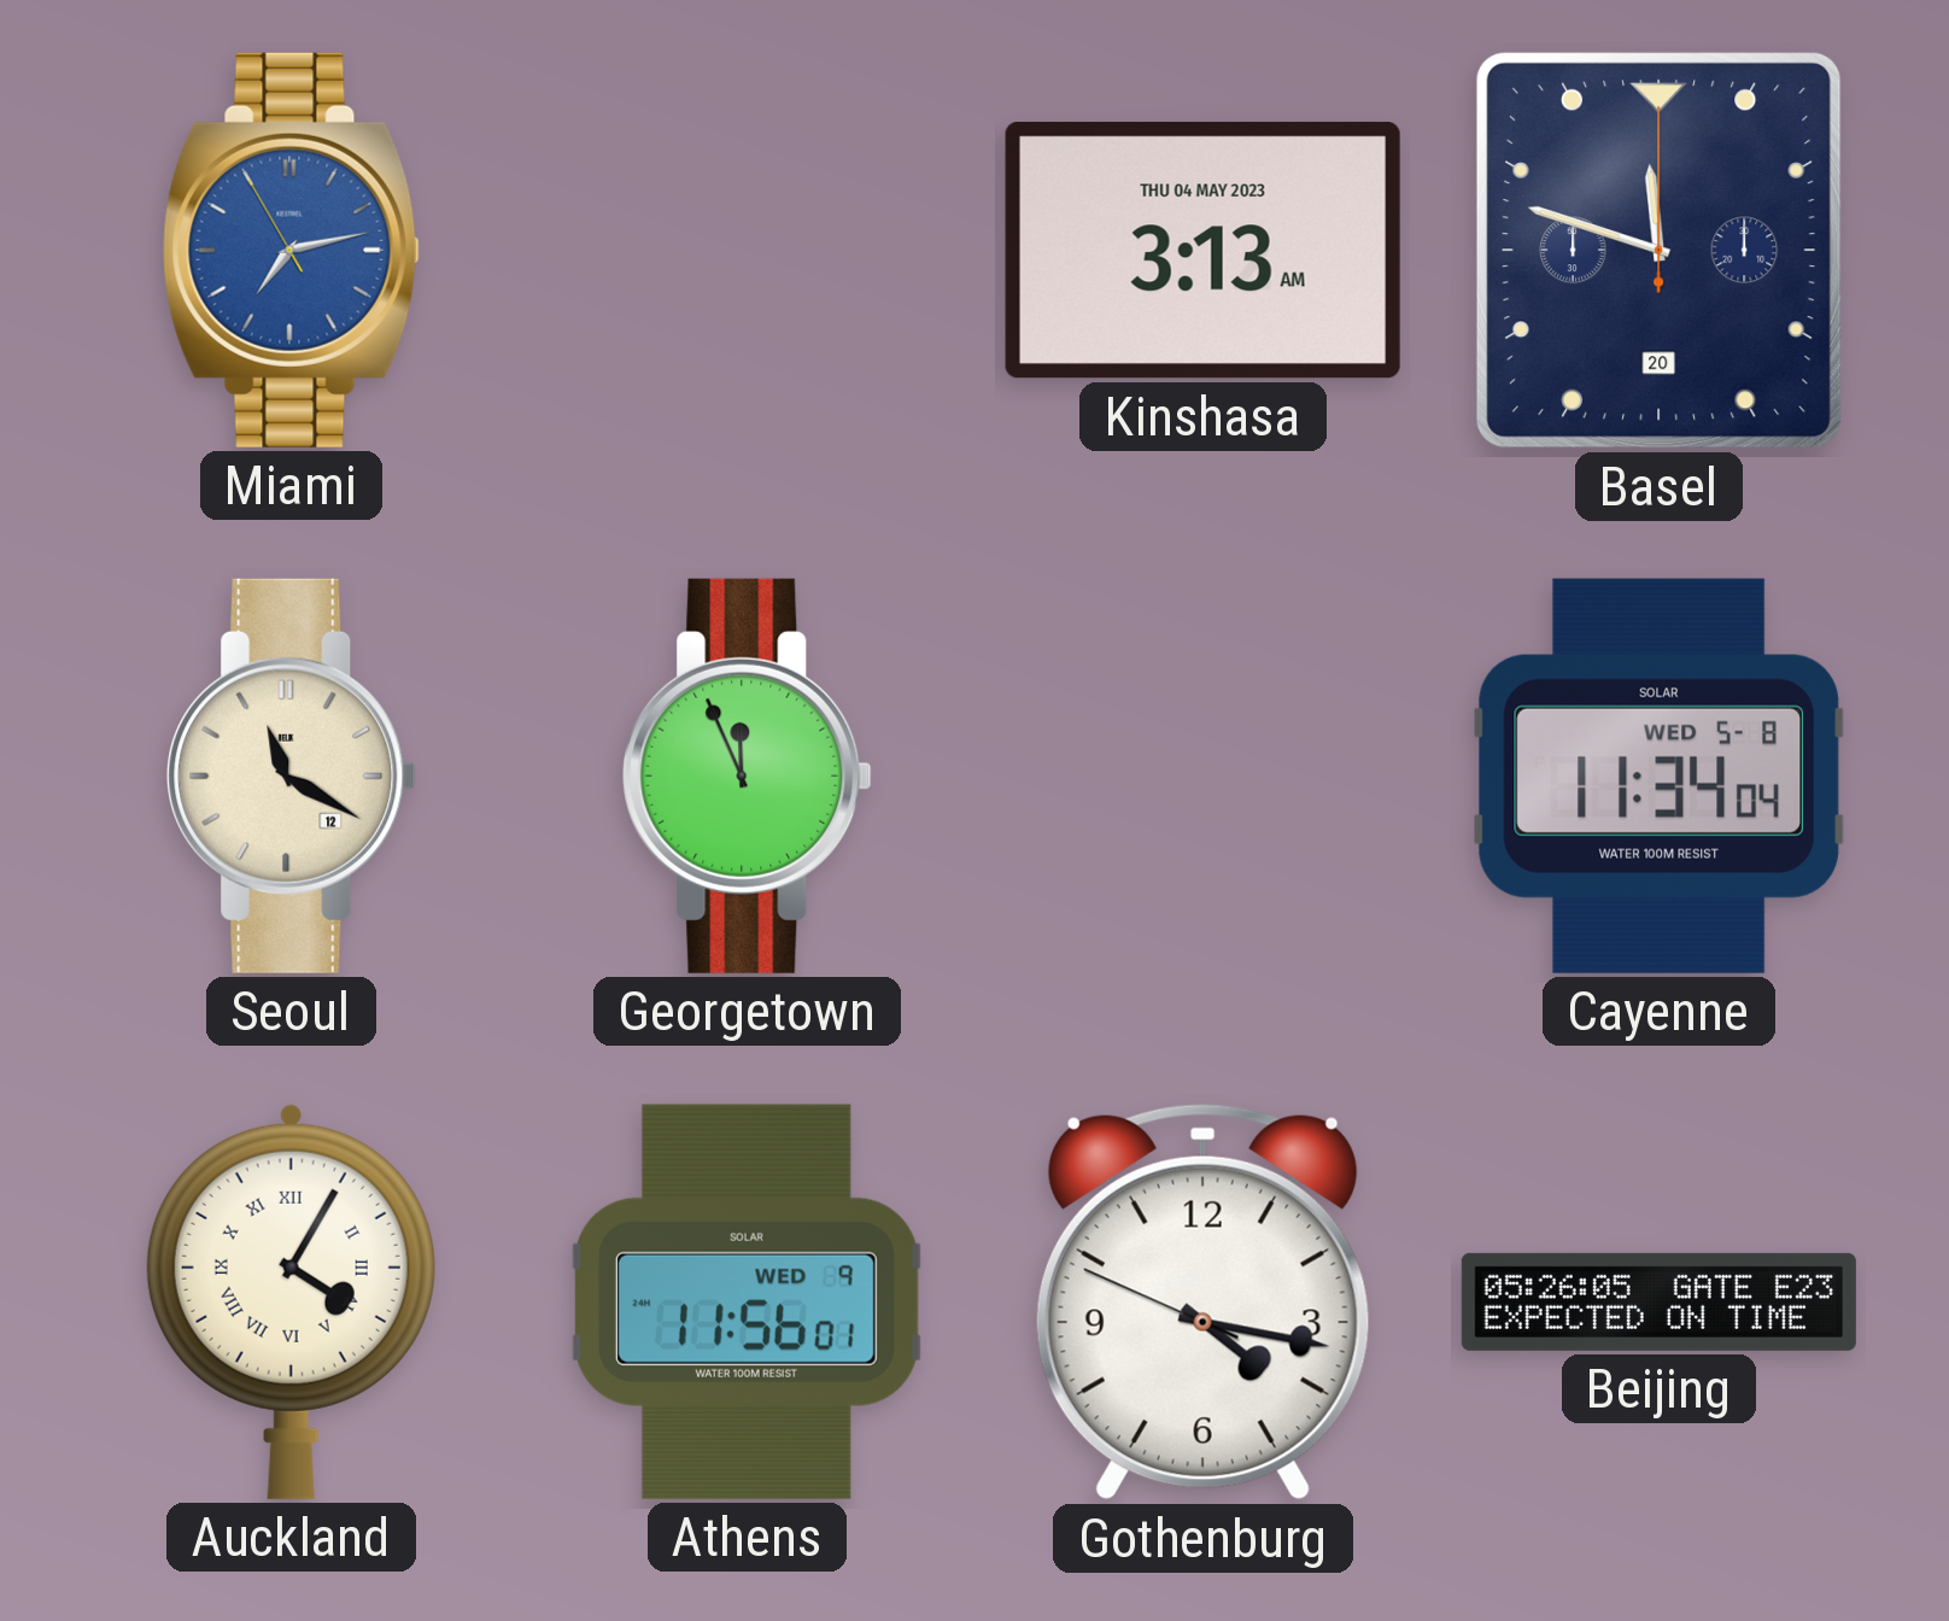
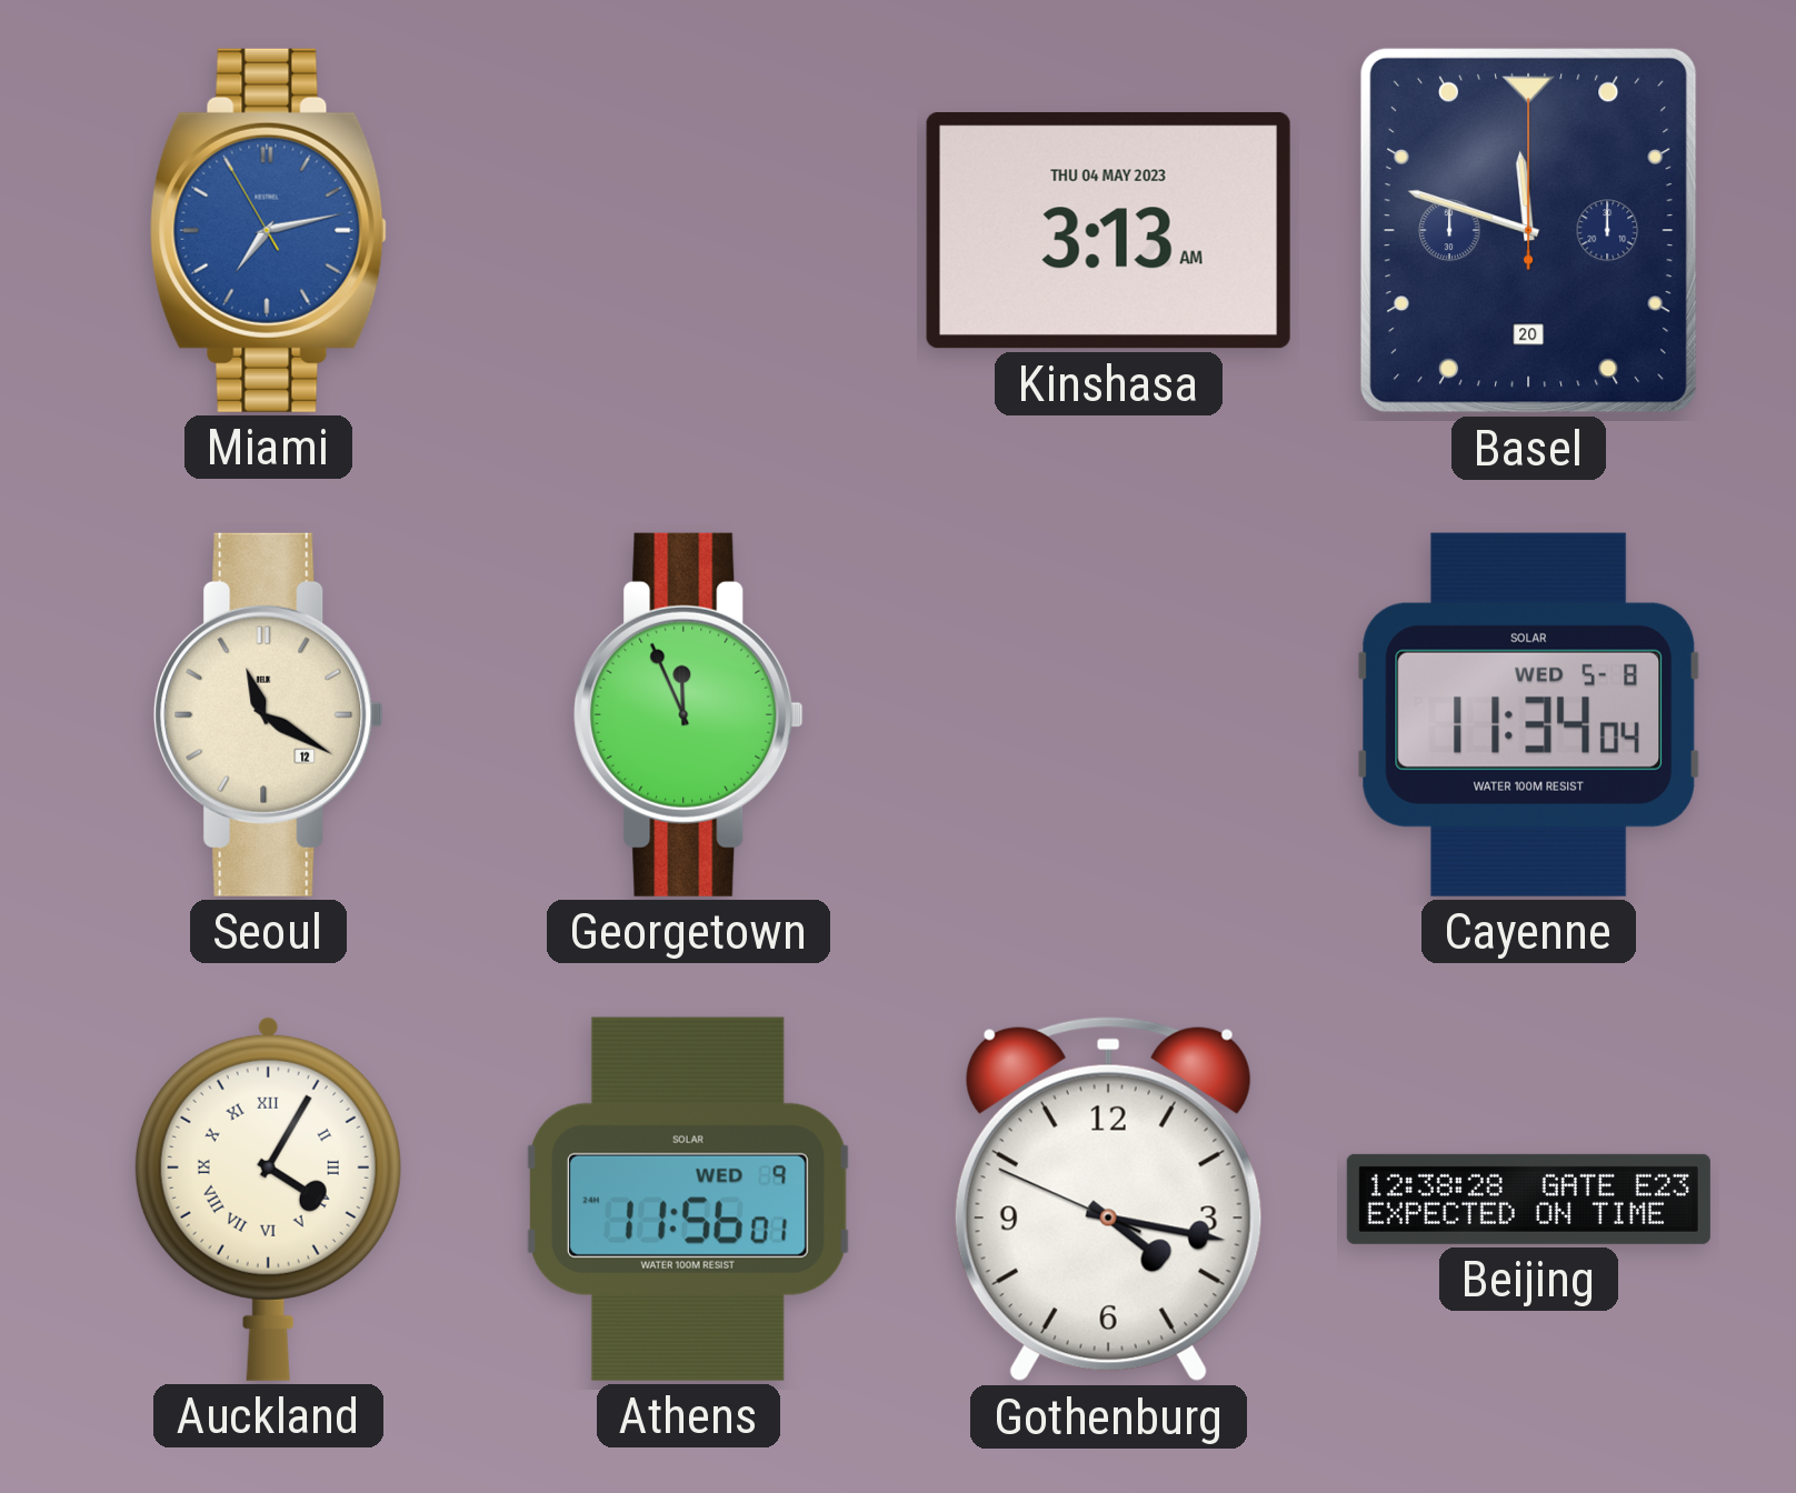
Beijing: 05:26 -> 12:38 (1528, 1199)
